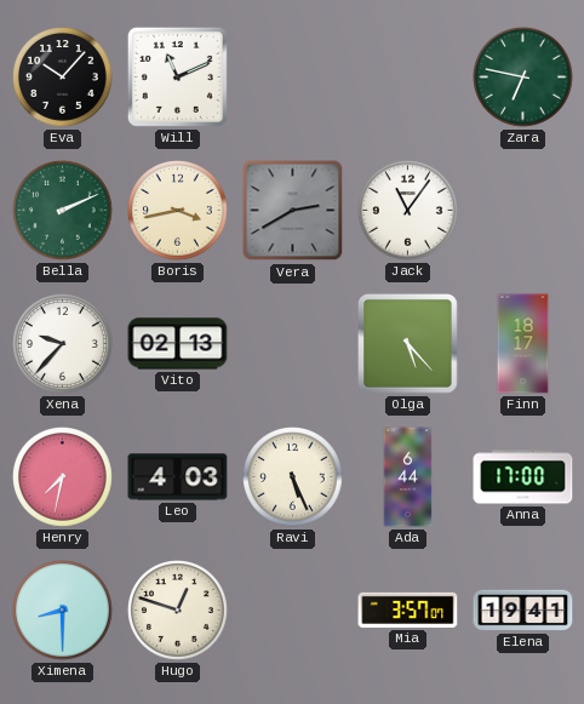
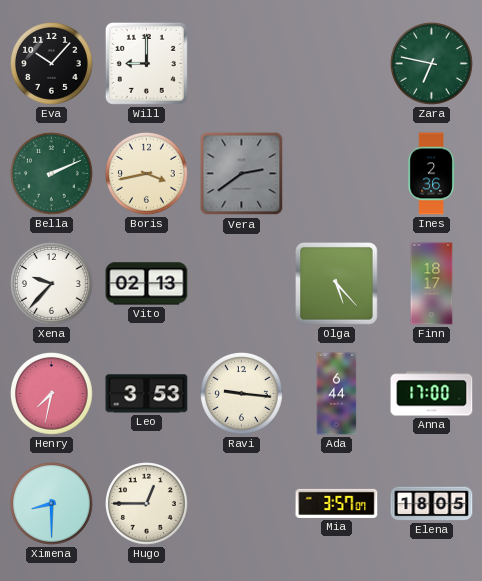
Will: 11:11 -> 9:00 (146, 63)
Vera: 2:40 -> 2:39 (242, 174)
Jack: 11:06 -> none (408, 211)
Ines: none -> 2:36 (431, 174)
Leo: 4:03 -> 3:53 (147, 394)
Ravi: 5:26 -> 9:16 (242, 394)
Hugo: 12:48 -> 12:45 (147, 504)
Elena: 19:41 -> 18:05 (432, 504)
